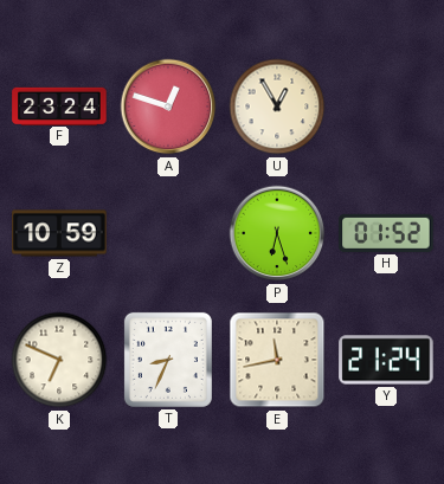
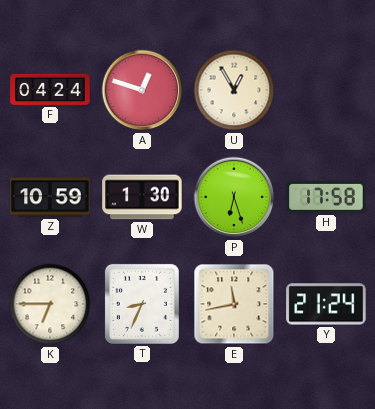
F: 23:24 -> 04:24 (50, 89)
W: none -> 1:30 (142, 197)
H: 01:52 -> 17:58 (326, 197)
K: 6:49 -> 6:45 (50, 304)
